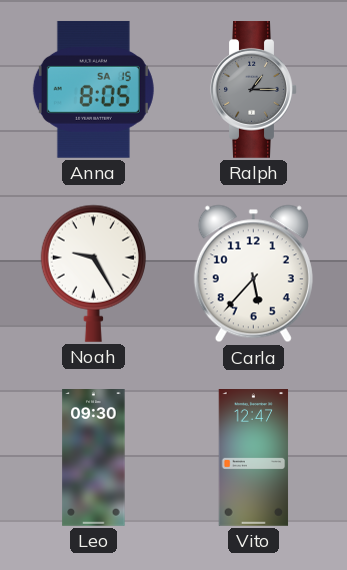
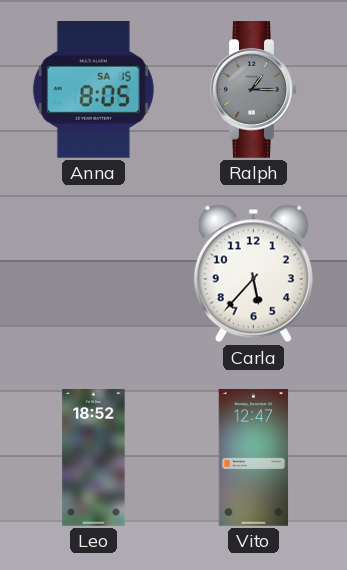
Noah: 9:25 -> none (93, 273)
Leo: 09:30 -> 18:52 (94, 458)
